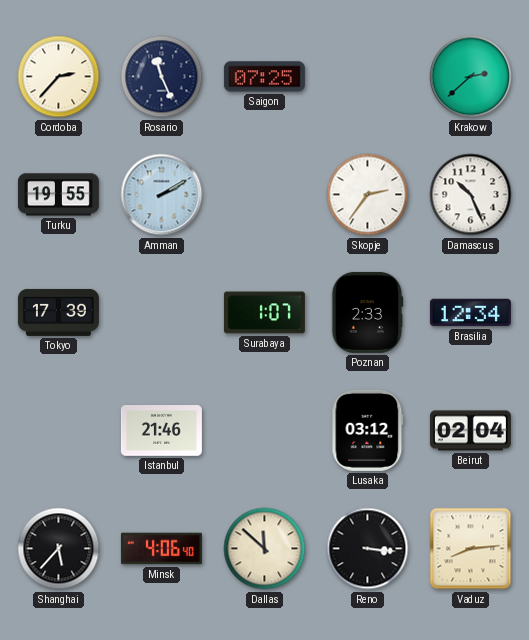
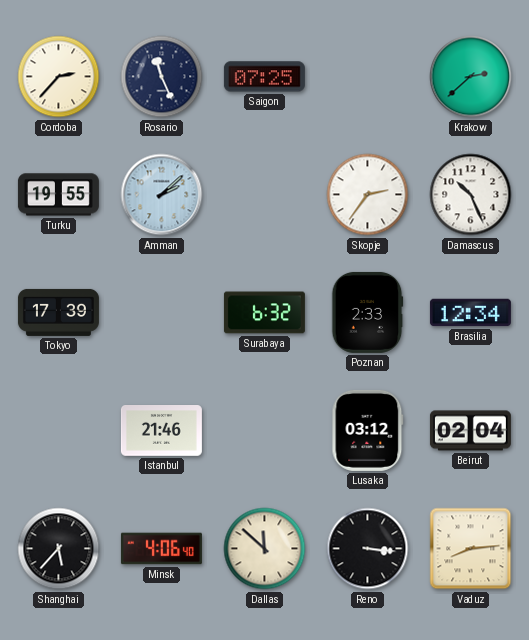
Amman: 2:10 -> 2:08 (162, 195)
Surabaya: 1:07 -> 6:32 (264, 313)
